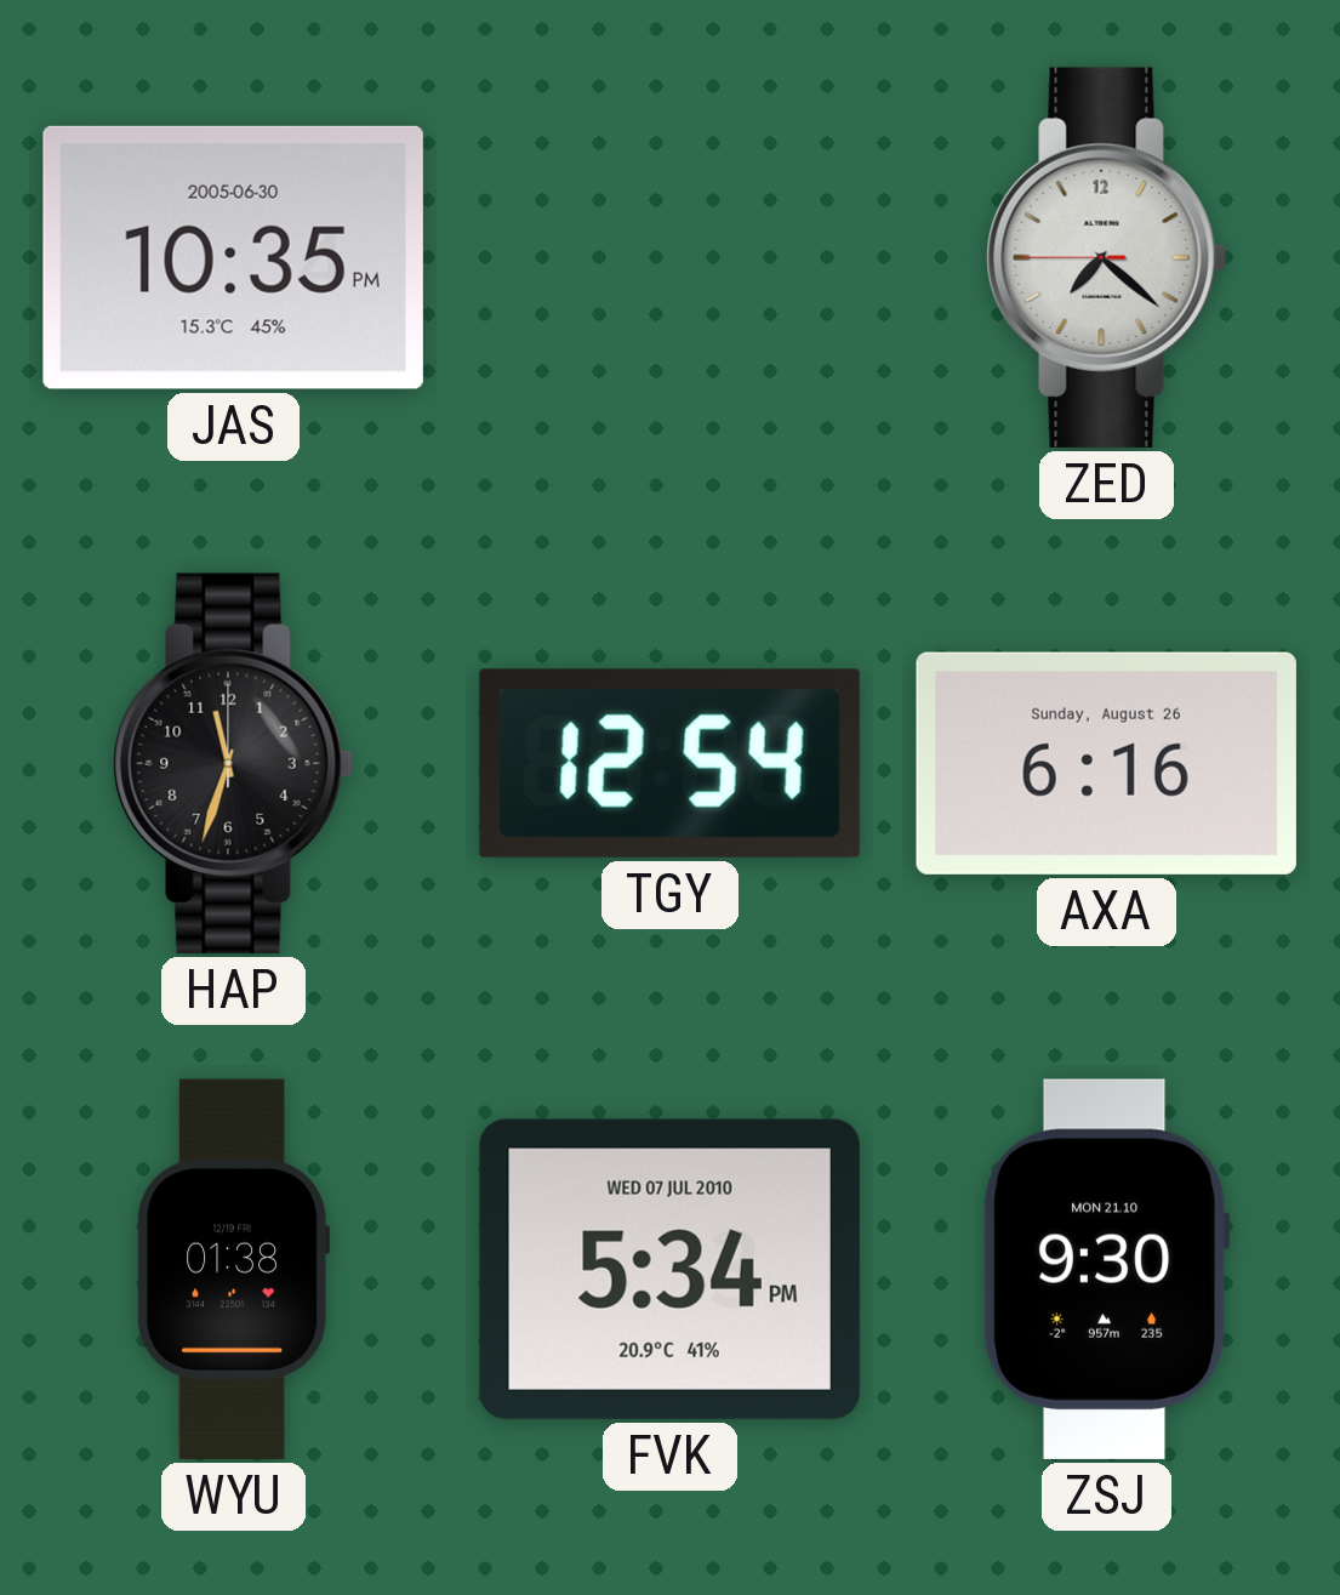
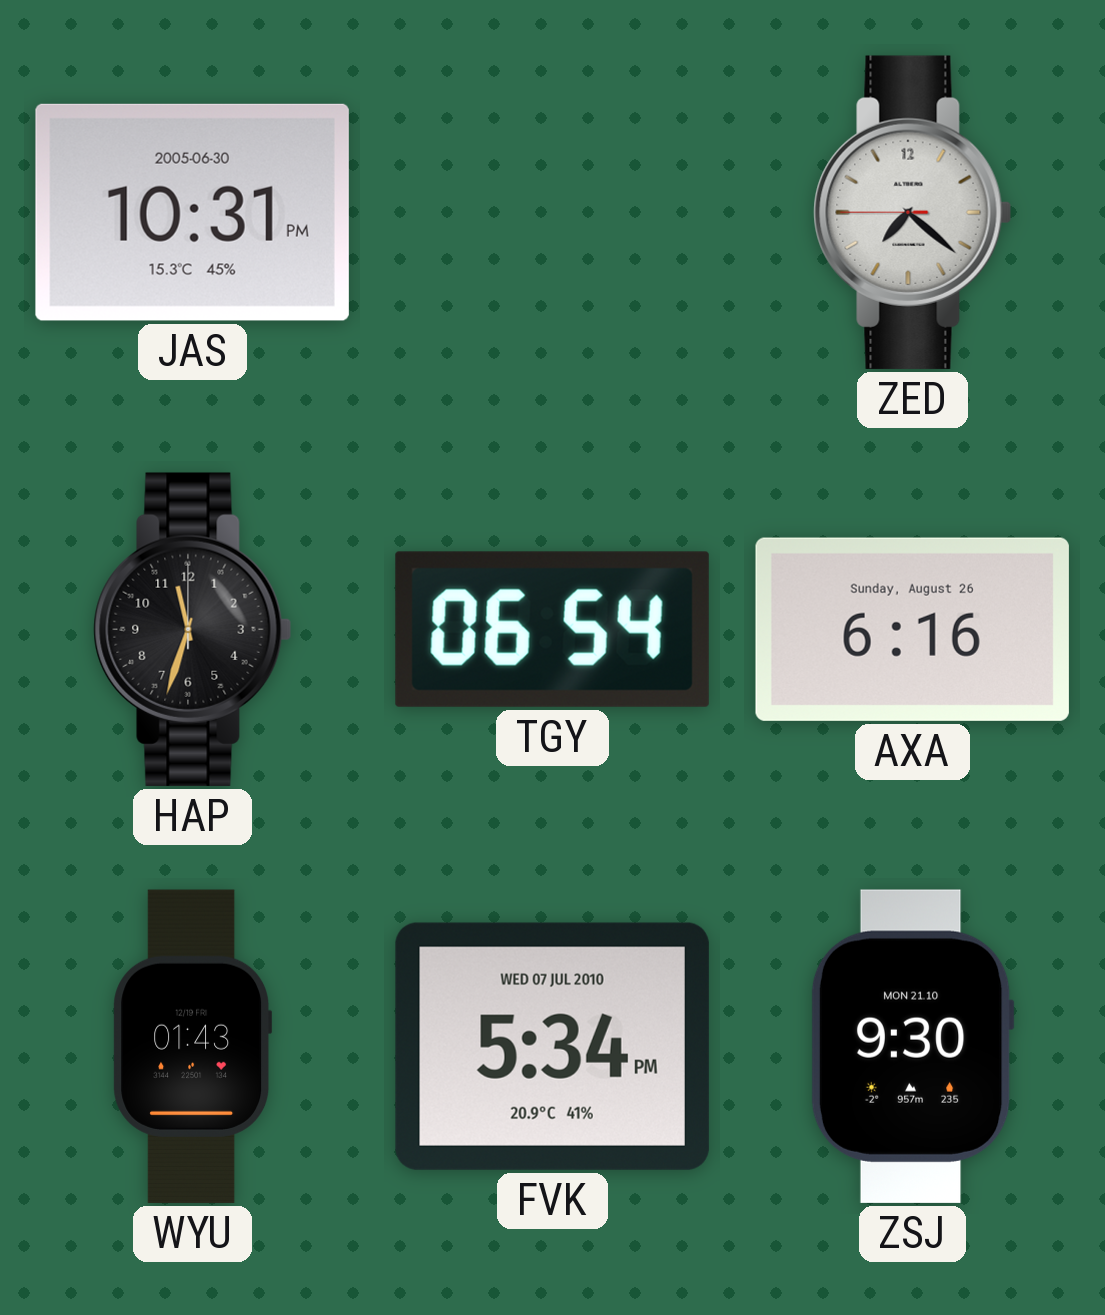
JAS: 10:35 -> 10:31 (192, 212)
TGY: 12:54 -> 06:54 (552, 629)
WYU: 01:38 -> 01:43 (193, 1046)
